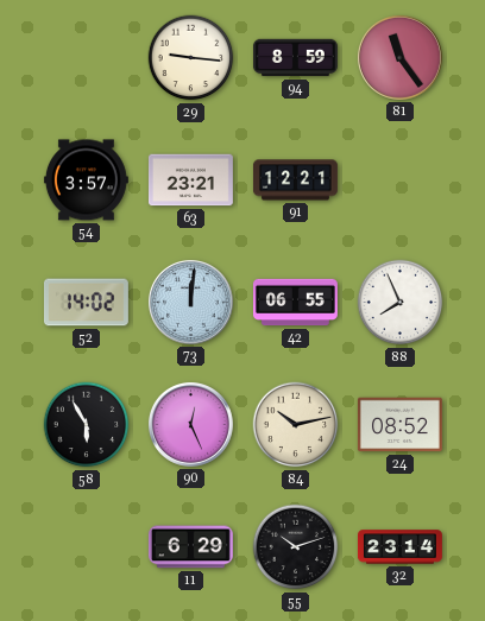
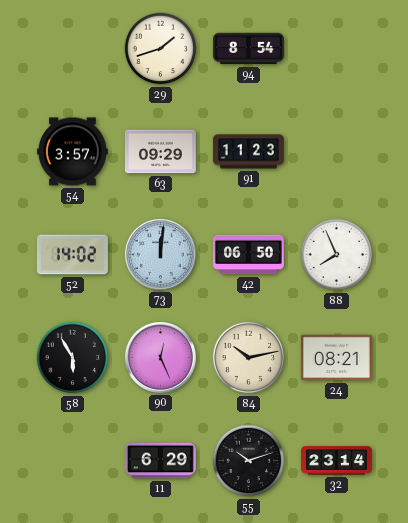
29: 9:16 -> 1:42 (161, 49)
94: 8:59 -> 8:54 (248, 49)
81: 11:24 -> none (399, 57)
63: 23:21 -> 09:29 (160, 152)
91: 12:21 -> 11:23 (248, 152)
42: 06:55 -> 06:50 (248, 255)
24: 08:52 -> 08:21 (336, 358)
